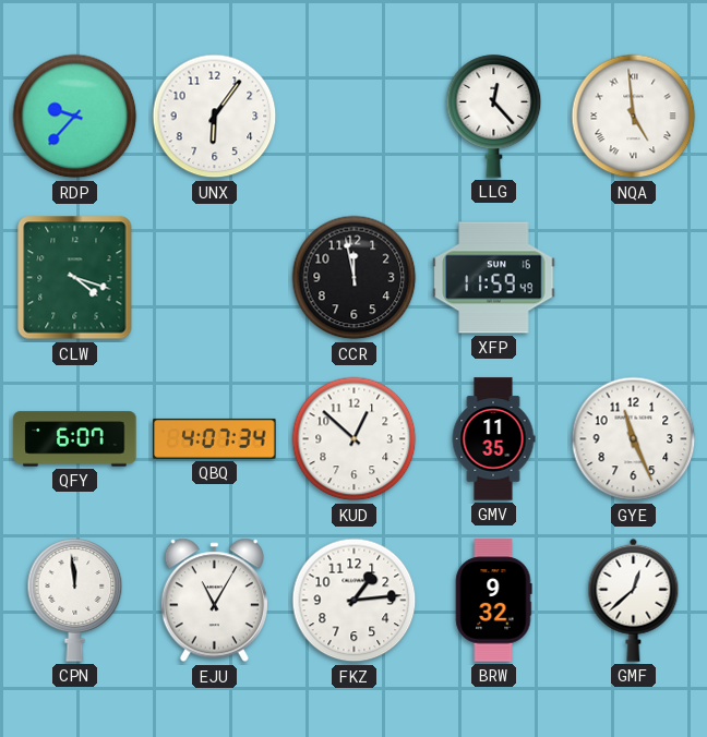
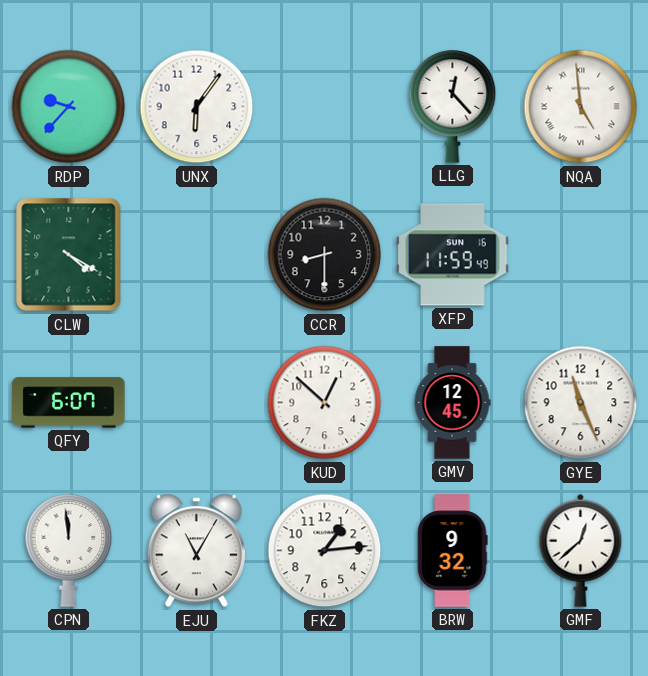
CLW: 4:18 -> 4:20 (69, 255)
CCR: 11:58 -> 8:30 (325, 255)
QBQ: 4:07 -> none (215, 438)
GMV: 11:35 -> 12:45 (452, 403)
